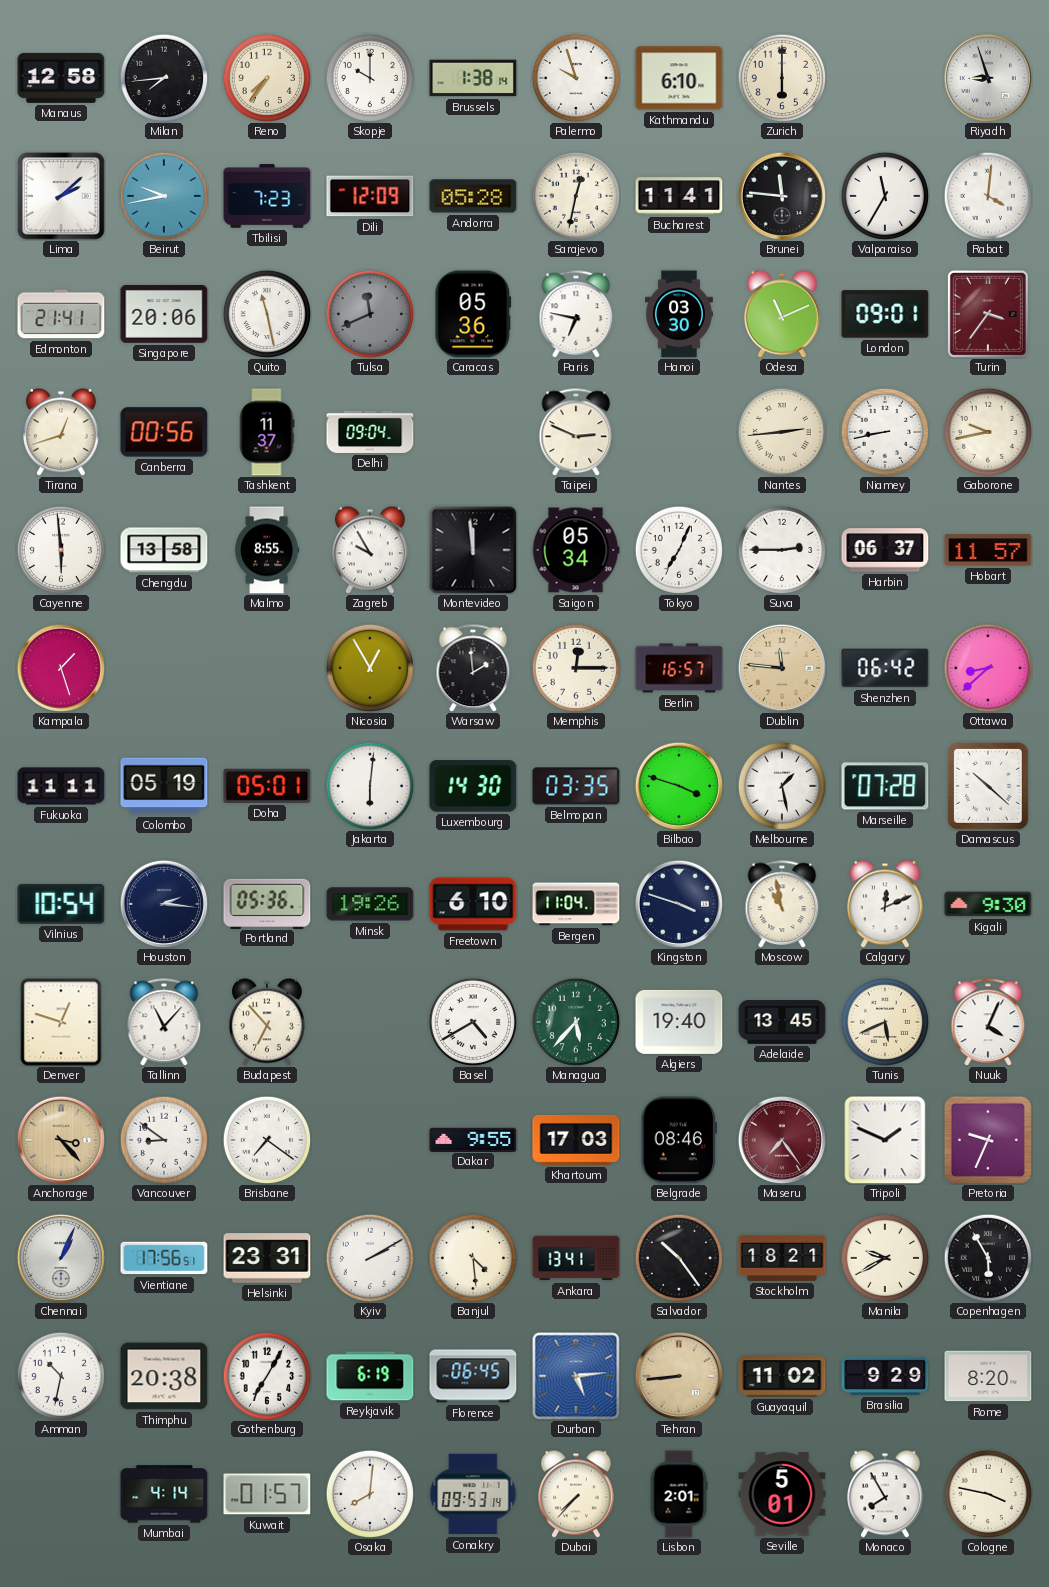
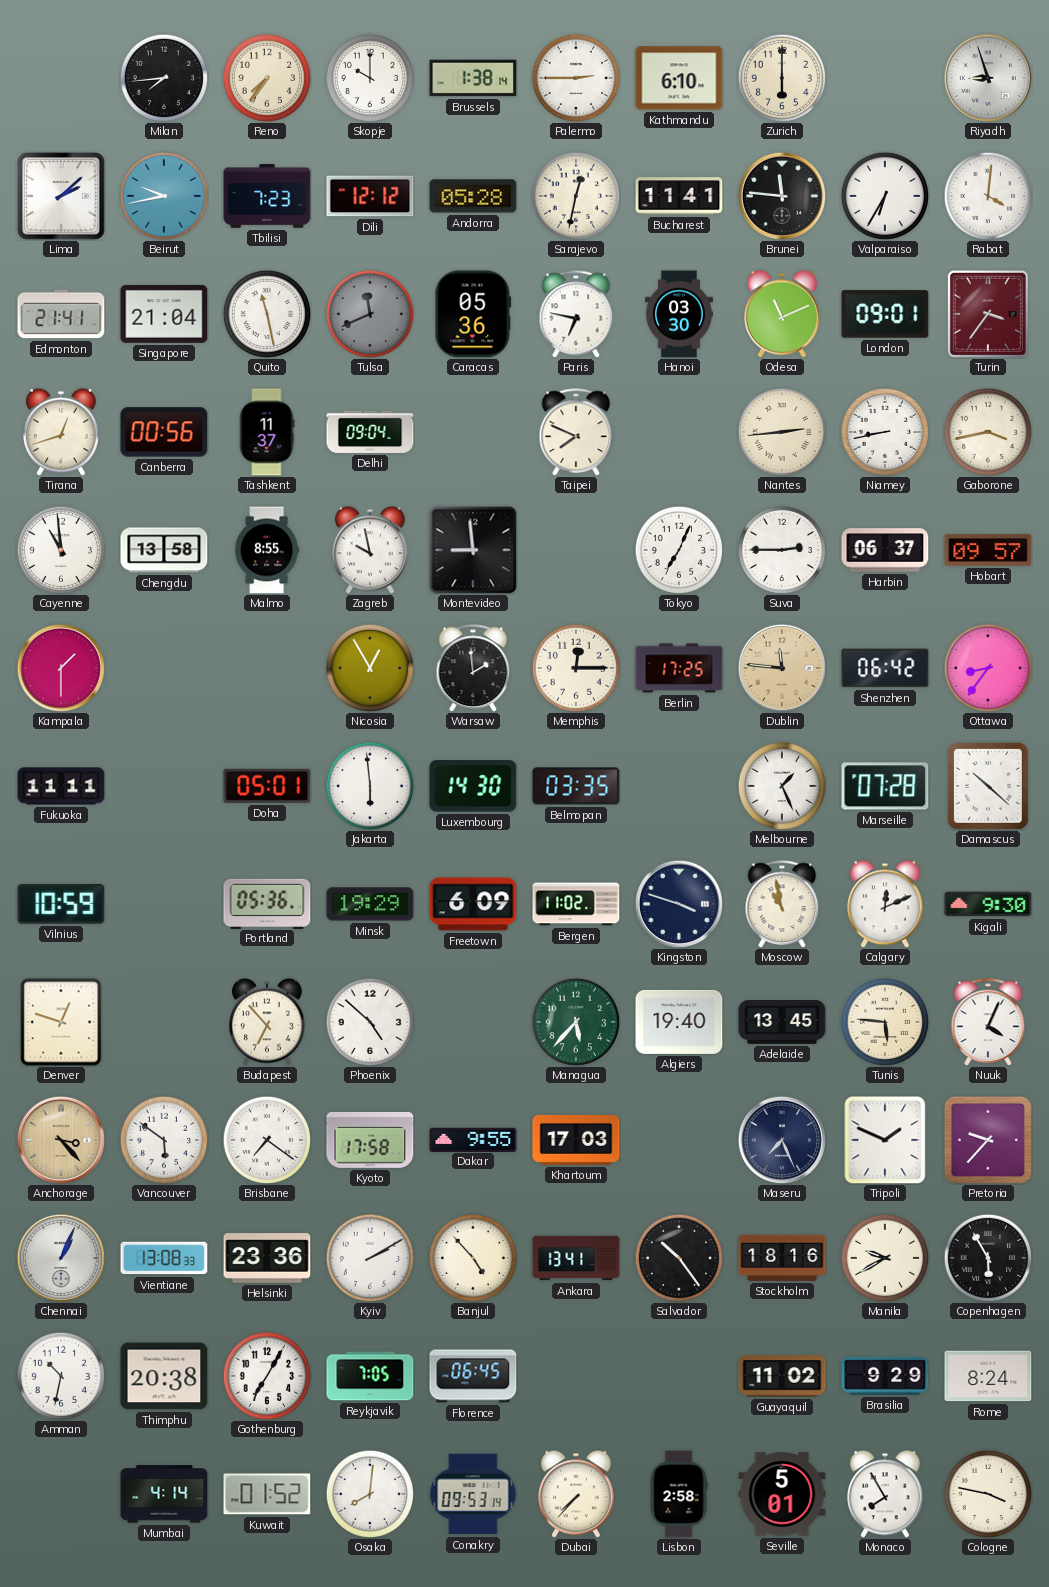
Manaus: 12:58 -> none (61, 78)
Palermo: 9:57 -> 2:45 (575, 77)
Dili: 12:09 -> 12:12 (370, 196)
Valparaiso: 11:35 -> 6:35 (884, 195)
Singapore: 20:06 -> 21:04 (164, 314)
Taipei: 2:49 -> 7:49 (576, 432)
Gaborone: 9:43 -> 3:43 (987, 431)
Cayenne: 5:59 -> 10:59 (60, 549)
Zagreb: 9:55 -> 9:58 (371, 550)
Montevideo: 11:59 -> 8:59 (473, 550)
Saigon: 05:34 -> none (576, 550)
Hobart: 11:57 -> 09:57 (988, 550)
Kampala: 1:27 -> 1:30 (61, 668)
Berlin: 16:57 -> 17:25 (679, 668)
Ottawa: 8:38 -> 8:36 (987, 667)
Colombo: 05:19 -> none (164, 786)
Jakarta: 6:01 -> 5:59 (369, 785)
Bilbao: 3:48 -> none (679, 786)
Melbourne: 1:28 -> 1:26 (781, 785)
Vilnius: 10:54 -> 10:59 (61, 904)
Houston: 2:16 -> none (164, 904)
Minsk: 19:26 -> 19:29 (370, 904)
Freetown: 6:10 -> 6:09 (473, 904)
Bergen: 11:04 -> 11:02 (576, 904)
Tallinn: 11:07 -> none (164, 1022)
Phoenix: none -> 4:52 (369, 1021)
Basel: 4:40 -> none (472, 1021)
Tunis: 5:41 -> 5:46 (884, 1021)
Vancouver: 8:51 -> 5:51 (163, 1139)
Kyoto: none -> 17:58 (370, 1140)
Belgrade: 08:46 -> none (679, 1140)
Maseru: 7:24 -> 7:26 (782, 1140)
Maseru dial: burgundy -> navy (782, 1140)
Pretoria: 9:34 -> 9:37 (988, 1140)
Vientiane: 17:56 -> 13:08 (164, 1258)
Helsinki: 23:31 -> 23:36 (267, 1258)
Banjul: 4:29 -> 4:53 (472, 1257)
Stockholm: 18:21 -> 18:16 (782, 1258)
Reykjavik: 6:19 -> 7:05 (370, 1376)
Durban: 5:14 -> none (576, 1376)
Tehran: 8:44 -> none (679, 1376)
Rome: 8:20 -> 8:24 (988, 1376)
Kuwait: 01:57 -> 01:52 (267, 1494)
Lisbon: 2:01 -> 2:58 (679, 1494)
